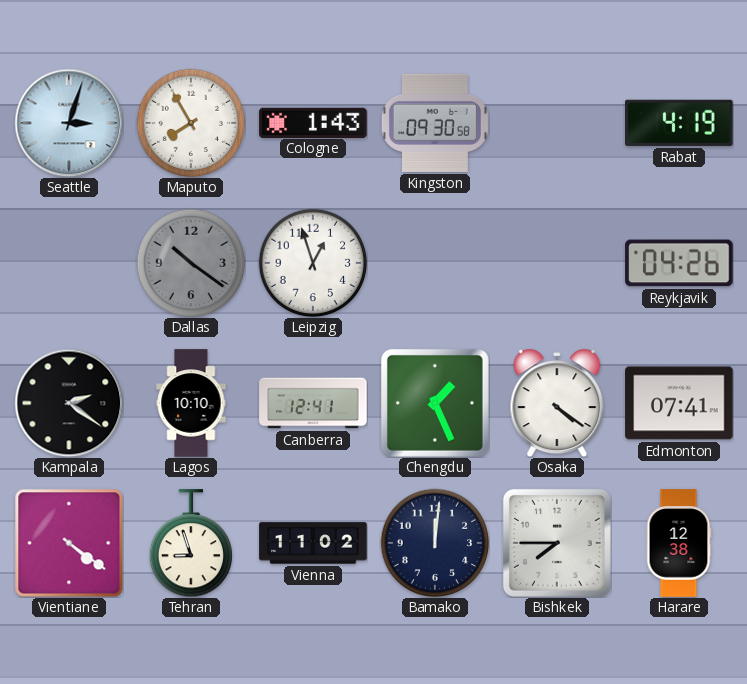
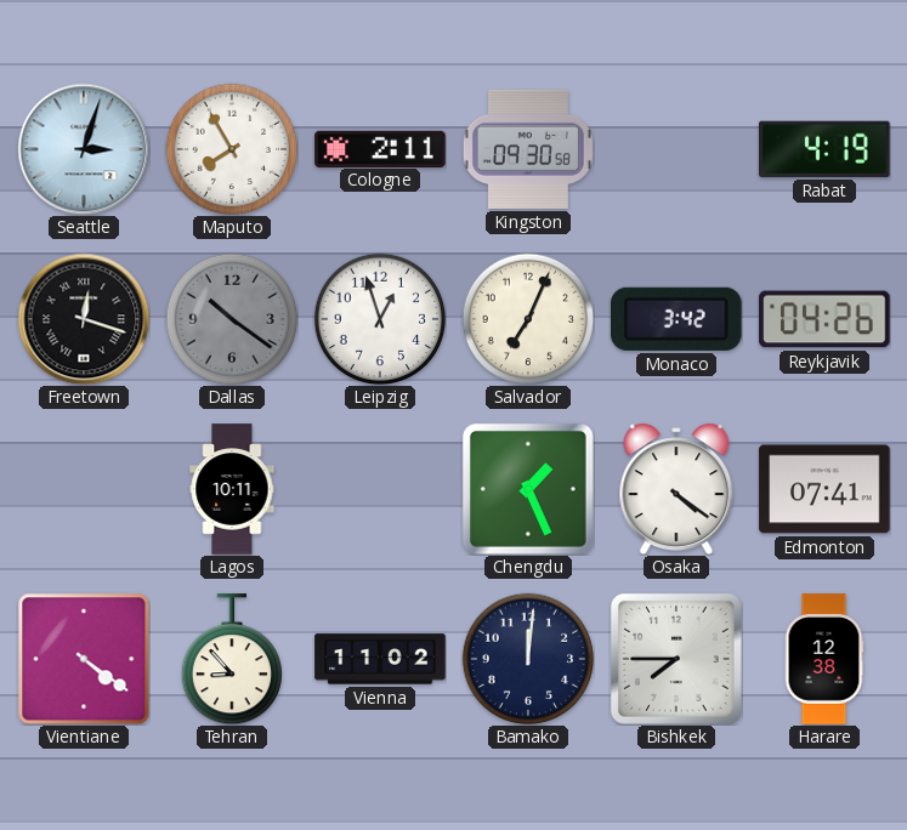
Cologne: 1:43 -> 2:11 (380, 148)
Freetown: none -> 12:18 (84, 319)
Salvador: none -> 7:04 (528, 319)
Monaco: none -> 3:42 (678, 319)
Kampala: 2:21 -> none (69, 403)
Lagos: 10:10 -> 10:11 (232, 489)
Canberra: 12:41 -> none (313, 403)
Tehran: 8:57 -> 8:53 (231, 659)
